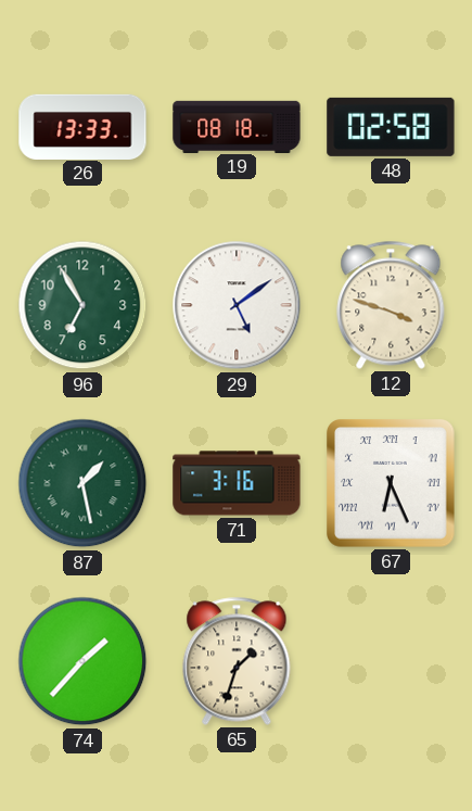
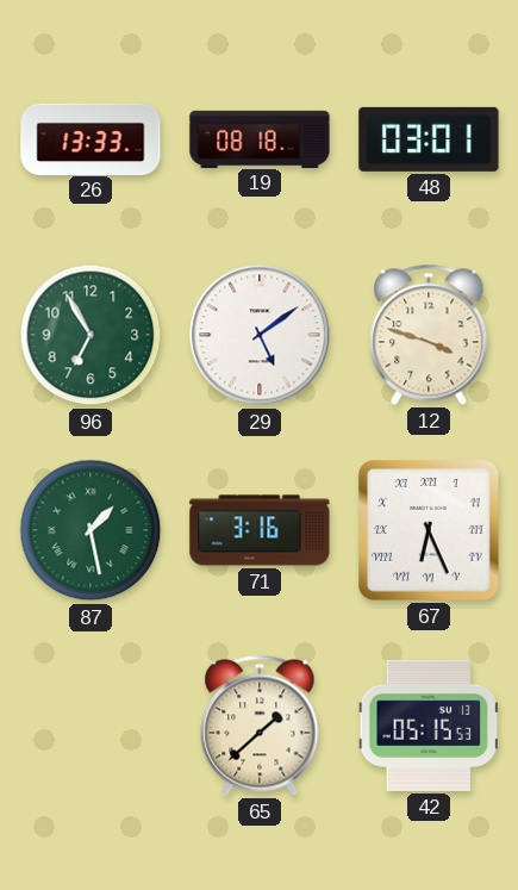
48: 02:58 -> 03:01 (429, 139)
74: 1:37 -> none (82, 661)
65: 1:33 -> 1:38 (260, 726)
42: none -> 05:15 (427, 726)
